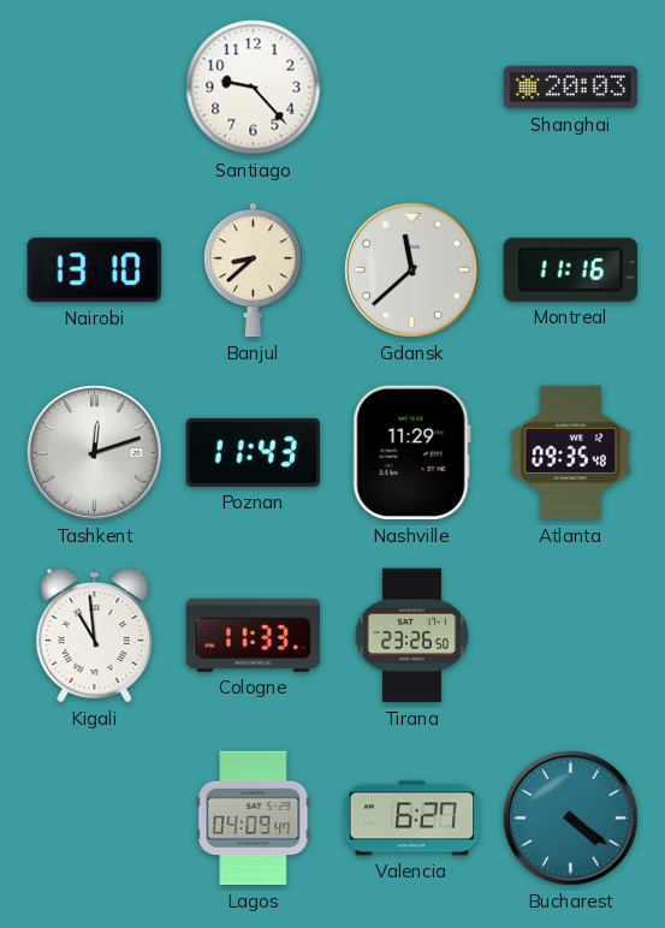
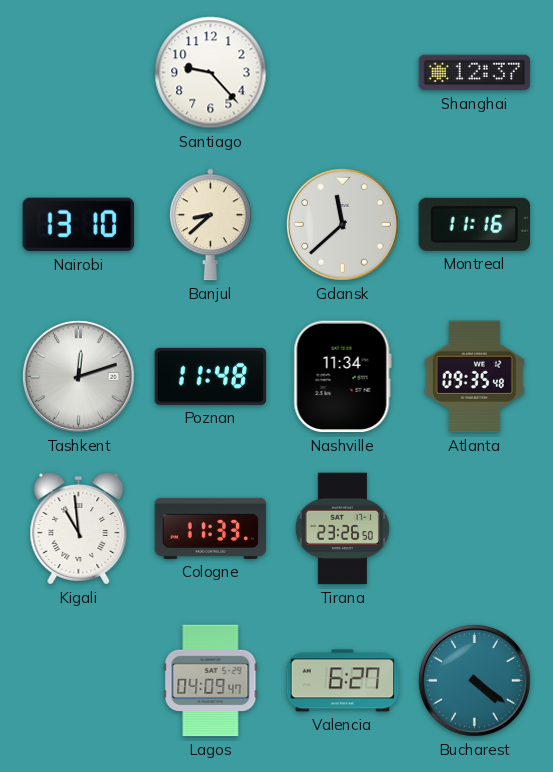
Shanghai: 20:03 -> 12:37 (475, 73)
Poznan: 11:43 -> 11:48 (211, 376)
Nashville: 11:29 -> 11:34 (342, 377)
